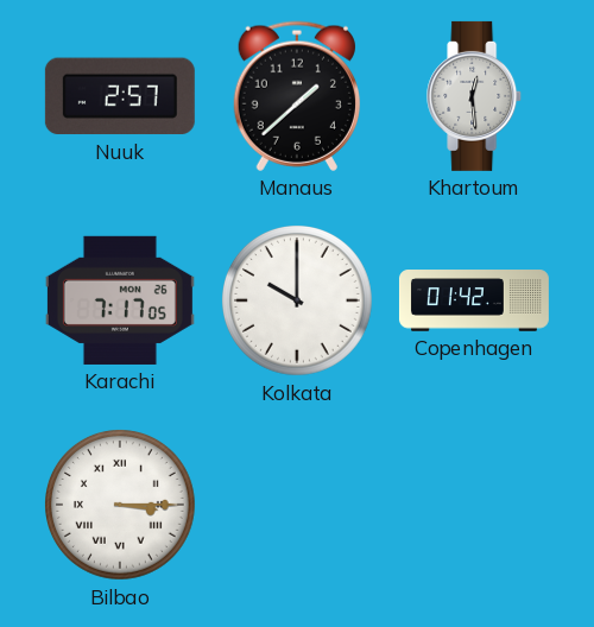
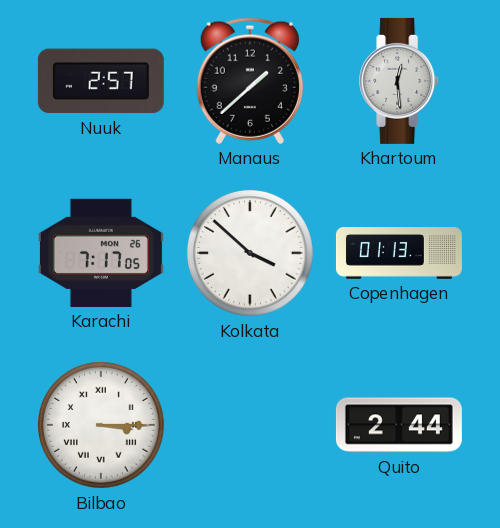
Kolkata: 10:00 -> 3:52 (251, 254)
Copenhagen: 01:42 -> 01:13 (399, 253)
Quito: none -> 2:44 (399, 425)
